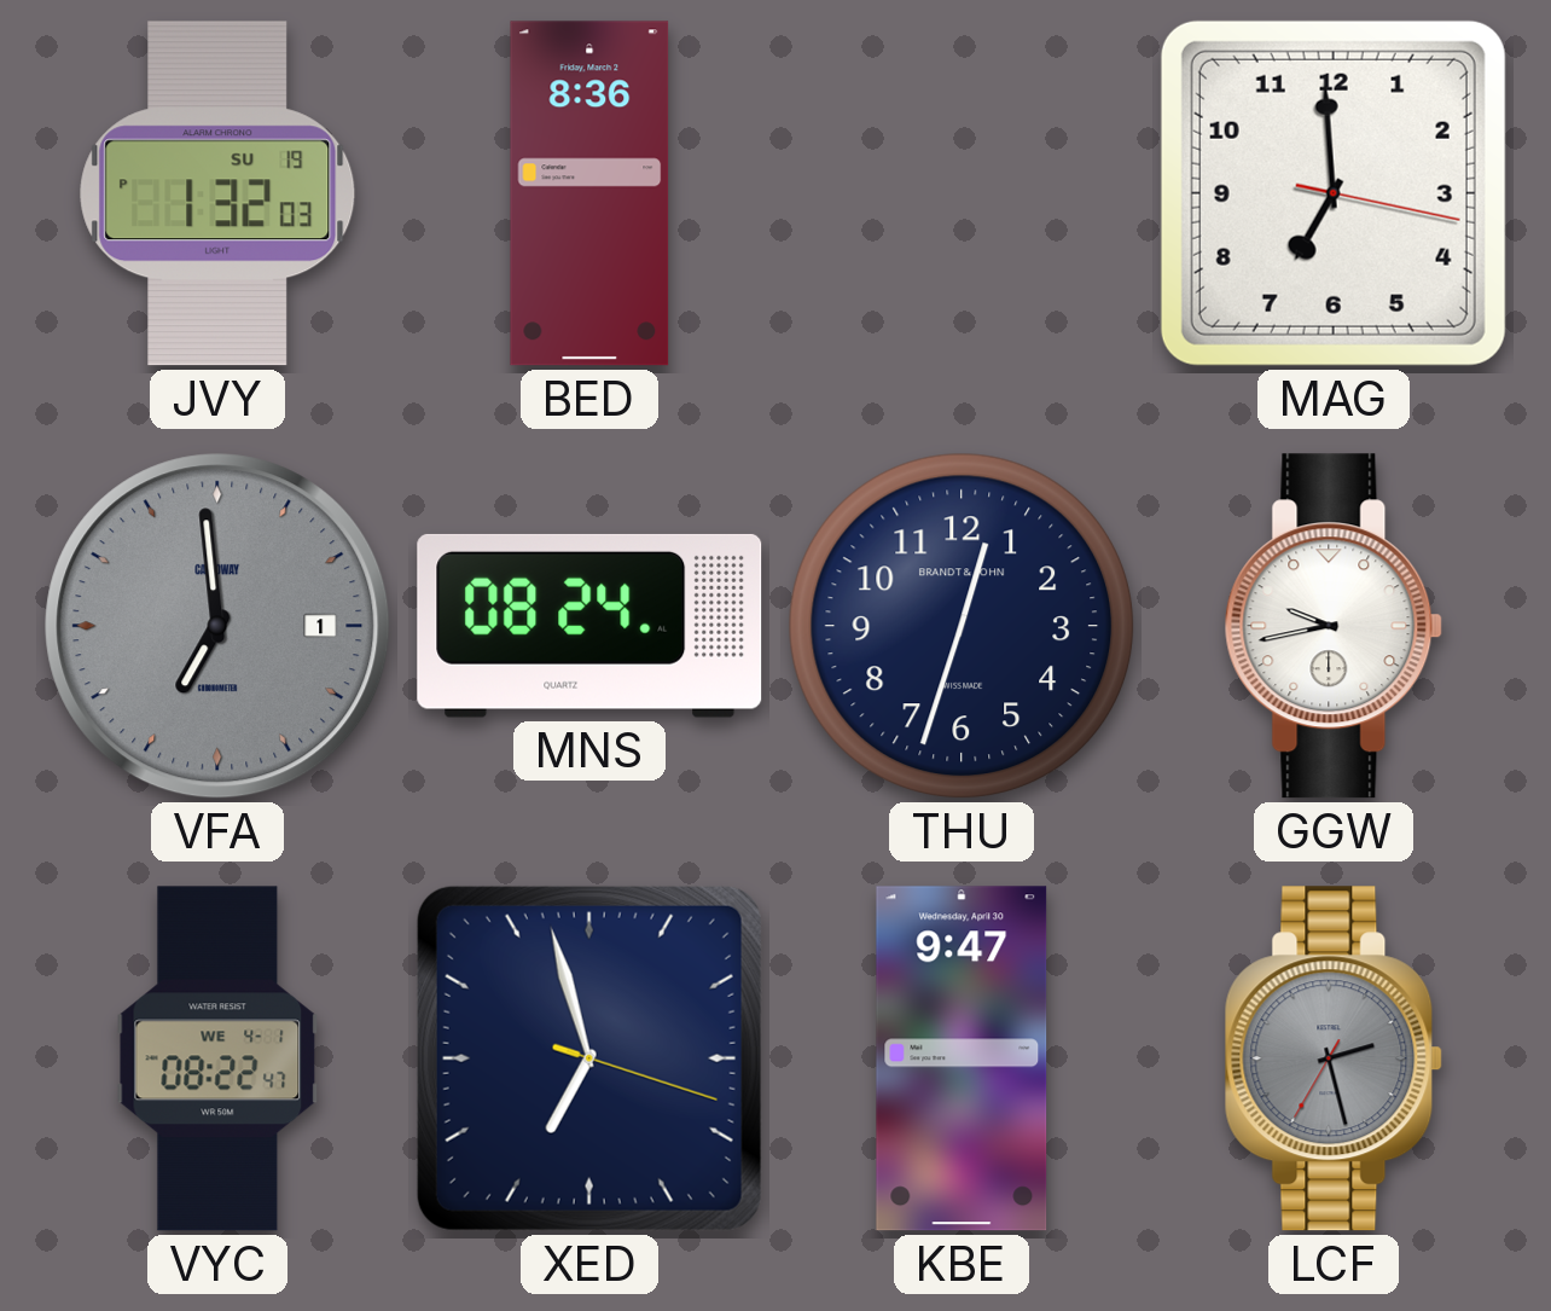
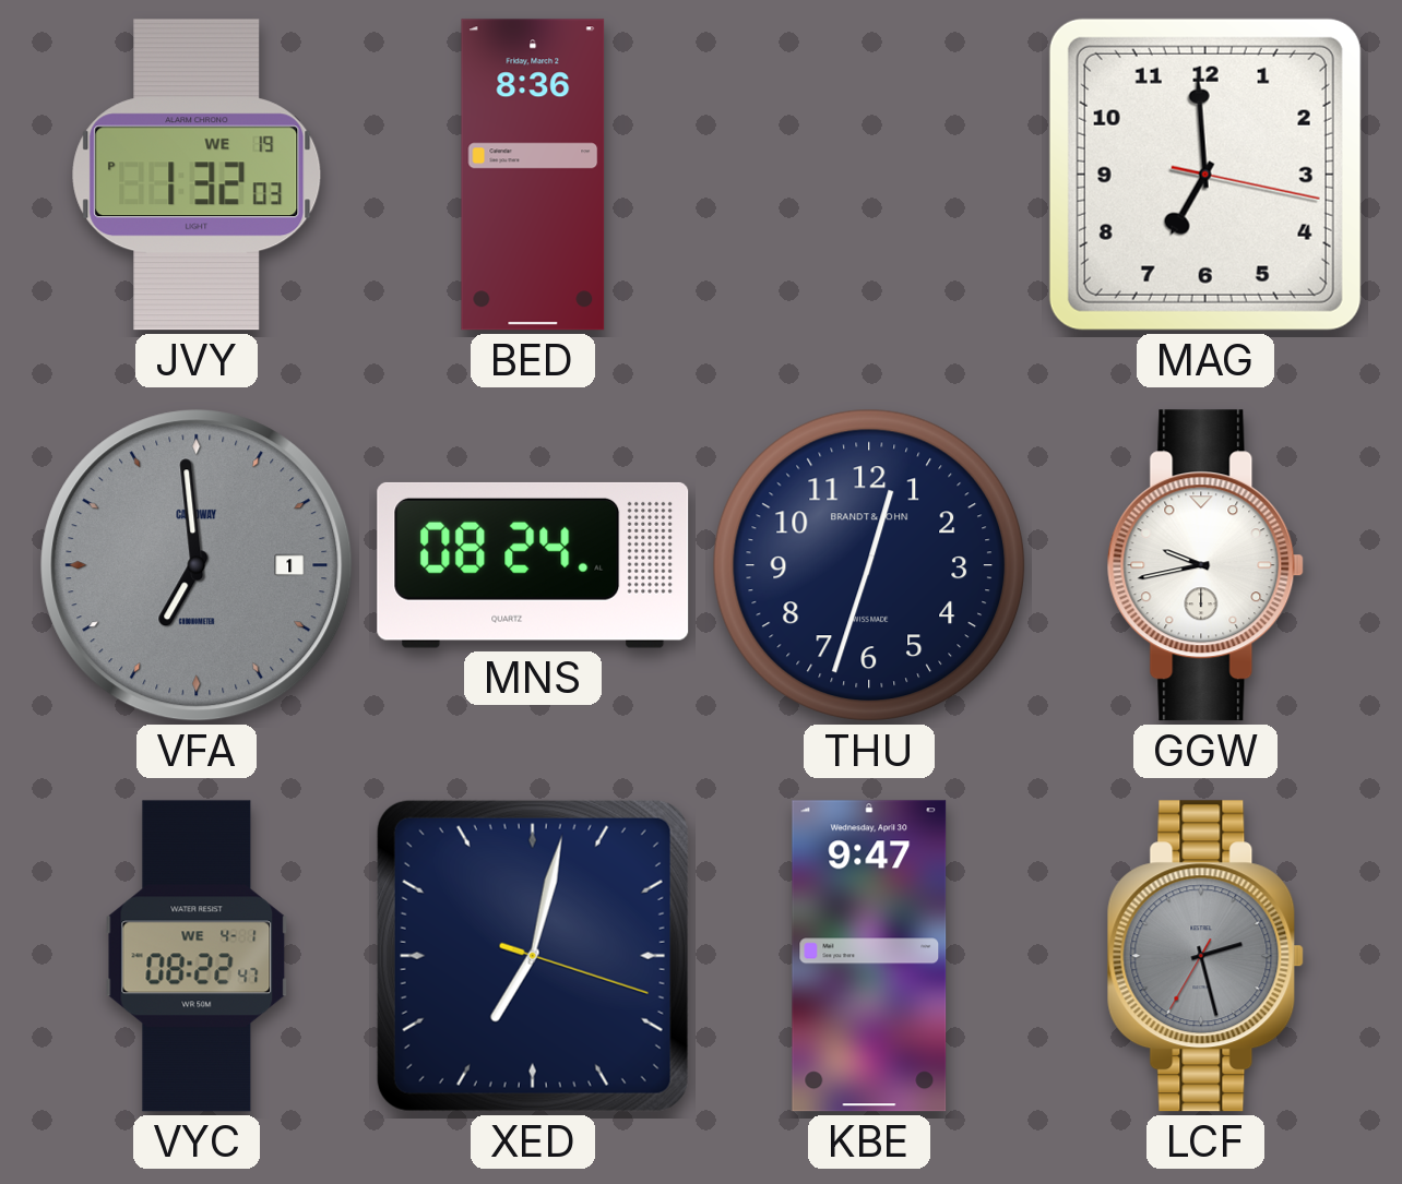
JVY date: SU 19 -> WE 19 (197, 175)
XED: 6:57 -> 7:02 (533, 956)
